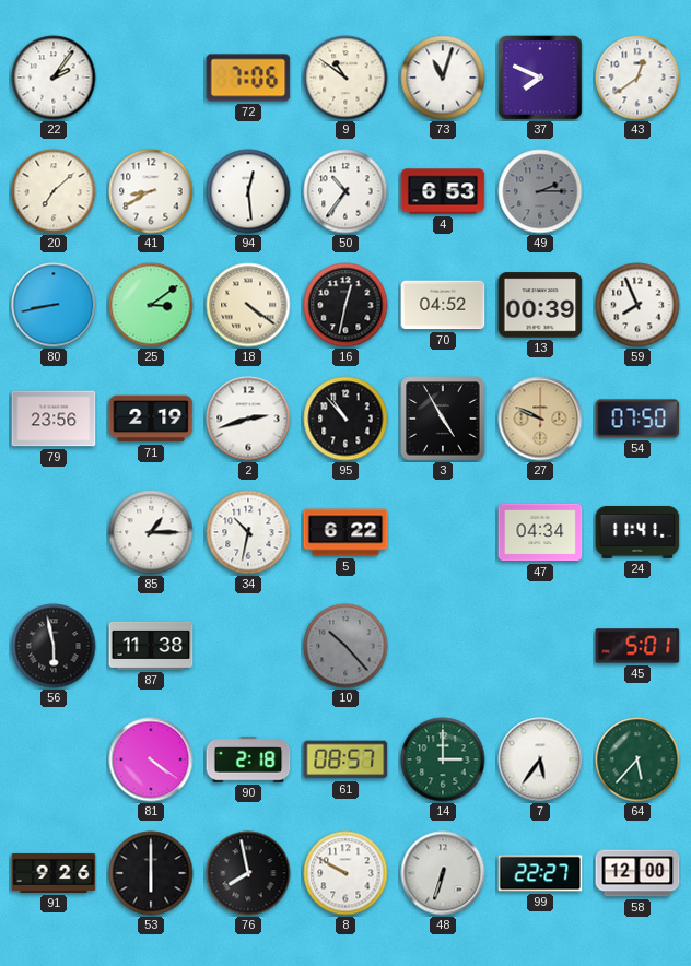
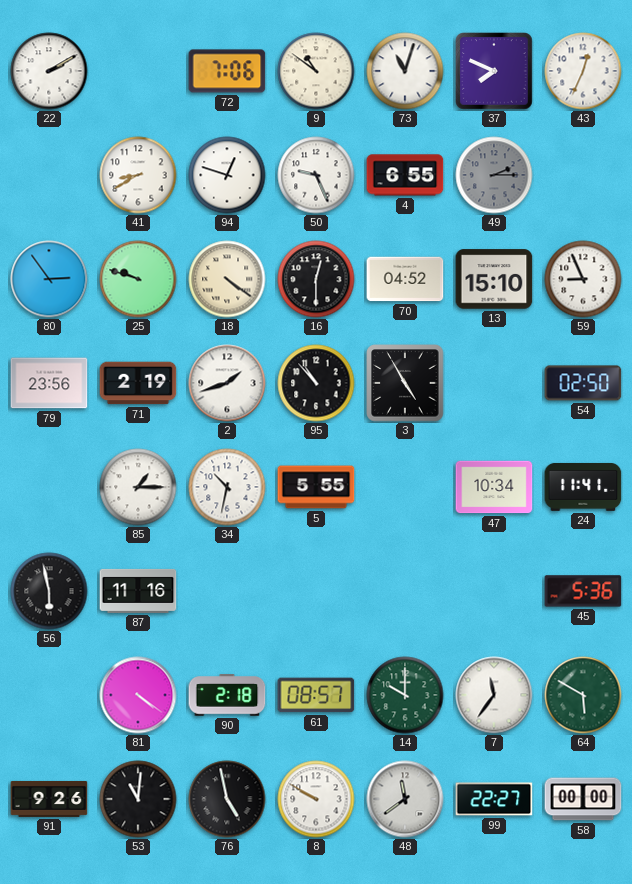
22: 2:06 -> 2:10 (49, 71)
43: 12:39 -> 12:34 (583, 71)
20: 7:08 -> none (54, 191)
94: 12:29 -> 12:48 (227, 175)
50: 10:36 -> 9:26 (316, 175)
4: 6:53 -> 6:55 (405, 175)
80: 8:43 -> 2:54 (49, 279)
25: 3:09 -> 9:48 (138, 279)
16: 12:32 -> 12:30 (316, 279)
13: 00:39 -> 15:10 (494, 279)
59: 7:56 -> 8:56 (583, 279)
2: 2:42 -> 1:42 (227, 383)
27: 9:49 -> none (540, 419)
54: 07:50 -> 02:50 (583, 383)
5: 6:22 -> 5:55 (316, 487)
47: 04:34 -> 10:34 (494, 487)
87: 11:38 -> 11:16 (138, 591)
10: 10:23 -> none (345, 646)
45: 5:01 -> 5:36 (583, 591)
14: 3:00 -> 10:00 (405, 695)
7: 5:36 -> 11:36 (494, 695)
64: 5:37 -> 5:50 (583, 695)
53: 6:00 -> 11:01 (138, 799)
76: 7:58 -> 4:58 (227, 799)
48: 6:33 -> 11:39 (405, 799)
58: 12:00 -> 00:00 (583, 799)
